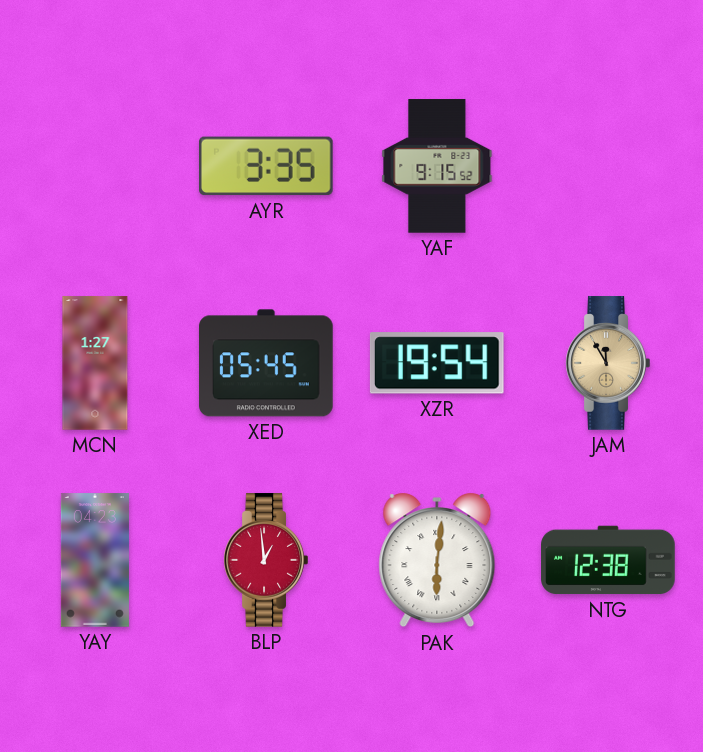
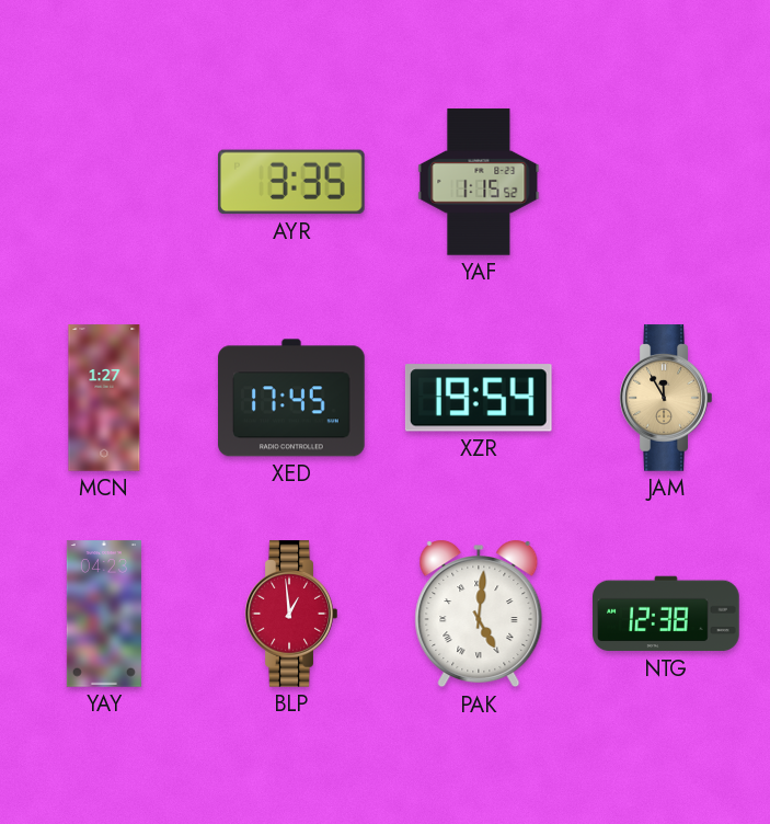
YAF: 9:15 -> 1:15 (479, 182)
XED: 05:45 -> 17:45 (291, 398)
PAK: 6:01 -> 5:01 (479, 614)
